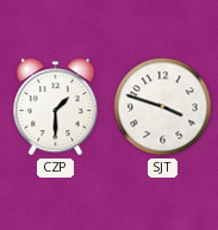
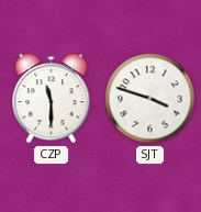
CZP: 1:30 -> 11:30 (52, 99)
